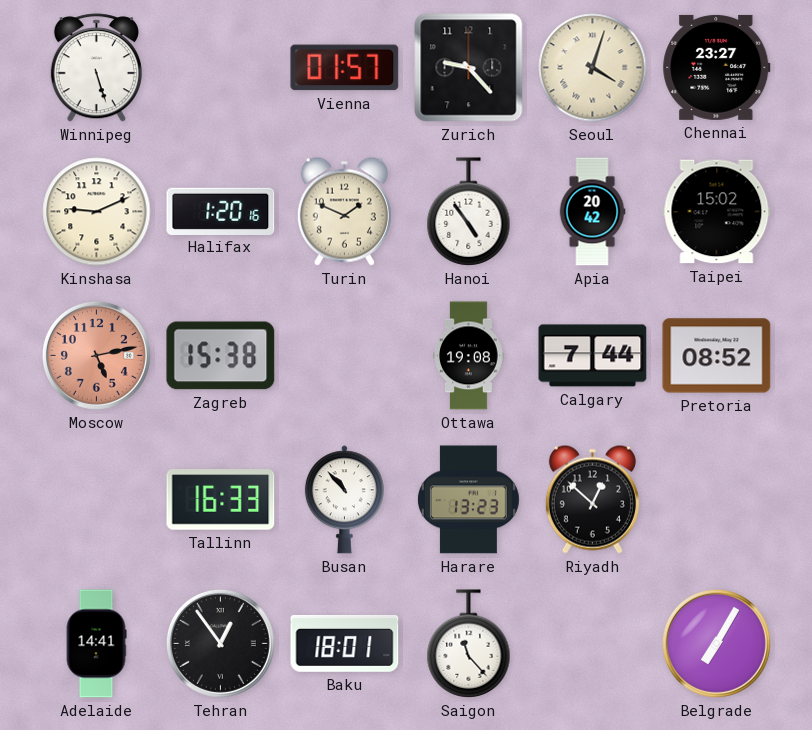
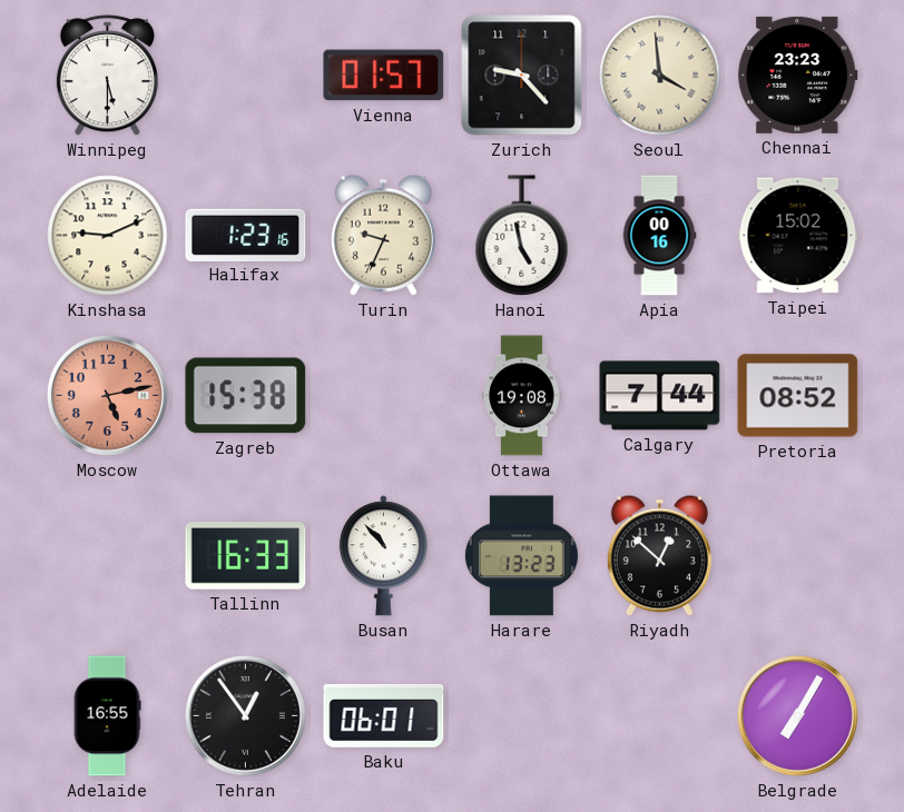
Winnipeg: 5:27 -> 5:30 (107, 76)
Seoul: 4:03 -> 3:59 (660, 76)
Chennai: 23:27 -> 23:23 (798, 75)
Halifax: 1:20 -> 1:23 (246, 235)
Turin: 1:49 -> 9:34 (383, 235)
Hanoi: 4:54 -> 4:58 (522, 236)
Apia: 20:42 -> 00:16 (659, 236)
Adelaide: 14:41 -> 16:55 (107, 716)
Baku: 18:01 -> 06:01 (384, 715)
Saigon: 11:23 -> none (469, 644)
